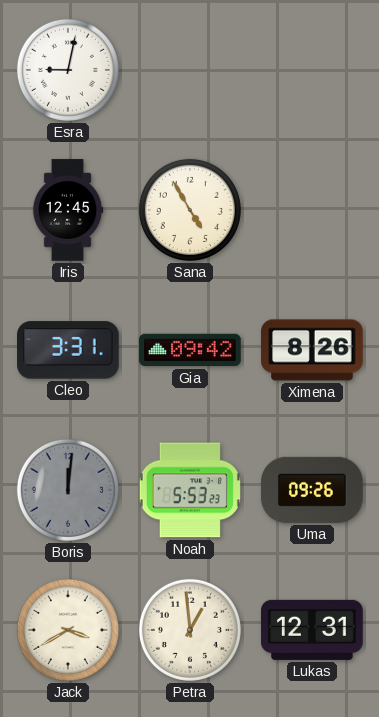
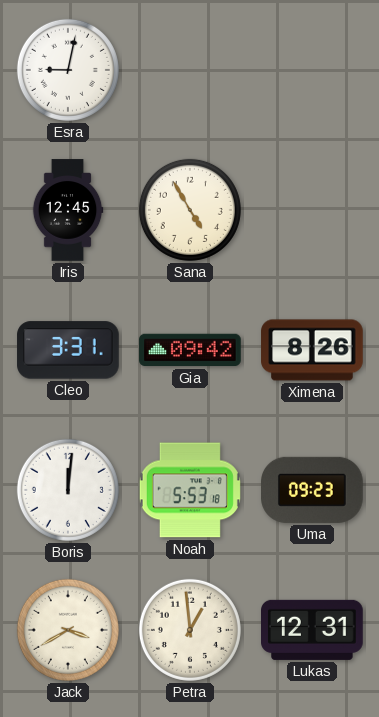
Boris dial: grey -> white (68, 490)
Noah: 5:53:23 -> 5:53:18 (190, 490)
Uma: 09:26 -> 09:23 (312, 490)
